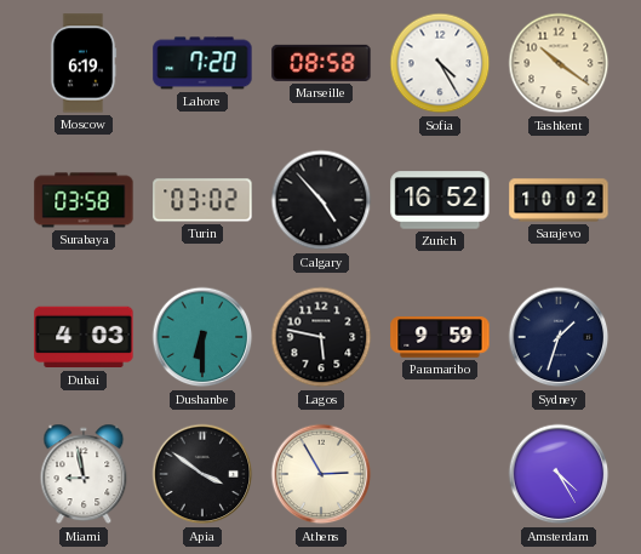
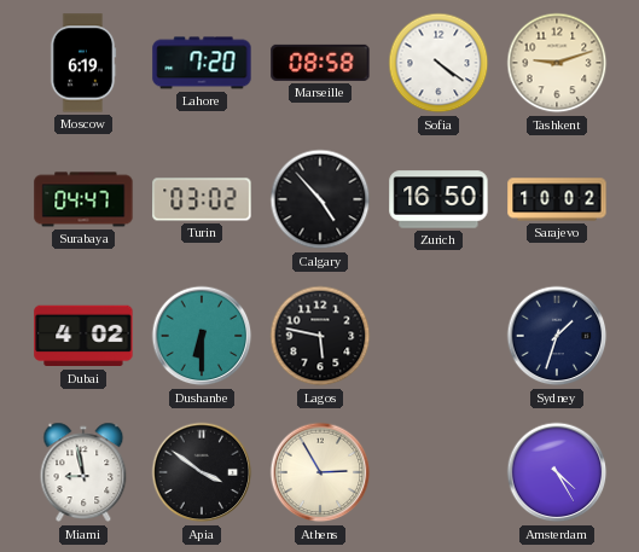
Sofia: 4:25 -> 4:21 (438, 63)
Tashkent: 10:21 -> 9:12 (557, 63)
Surabaya: 03:58 -> 04:47 (83, 199)
Zurich: 16:52 -> 16:50 (438, 199)
Dubai: 4:03 -> 4:02 (83, 336)
Paramaribo: 9:59 -> none (440, 337)
